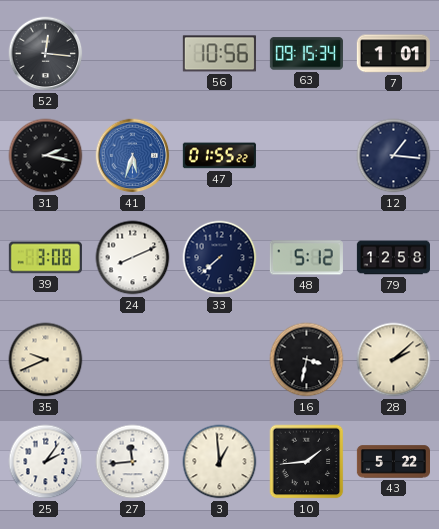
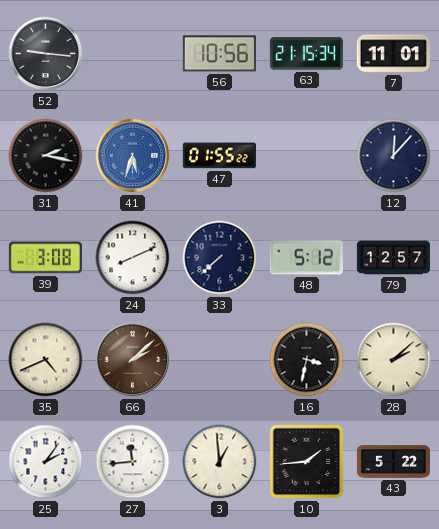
52: 12:16 -> 9:16 (46, 54)
63: 09:15 -> 21:15 (306, 54)
7: 1:01 -> 11:01 (393, 54)
12: 1:16 -> 12:07 (394, 156)
79: 12:58 -> 12:57 (393, 258)
35: 9:41 -> 4:41 (46, 360)
66: none -> 2:08 (133, 360)
